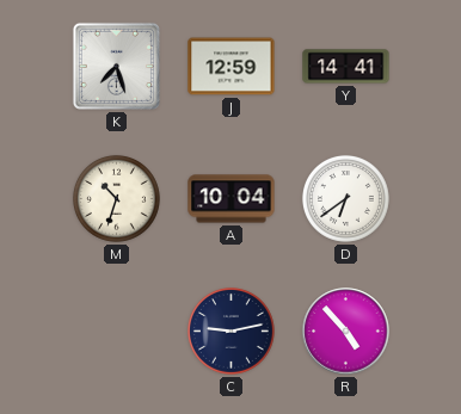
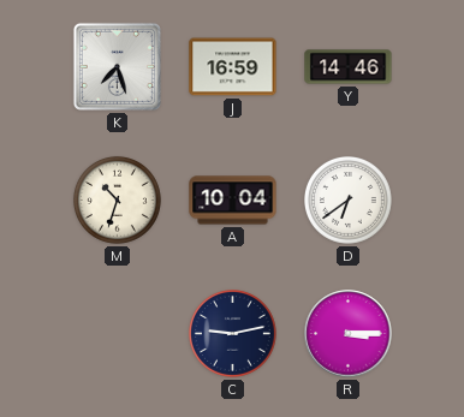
J: 12:59 -> 16:59 (233, 67)
Y: 14:41 -> 14:46 (349, 67)
R: 4:53 -> 3:15 (349, 334)
